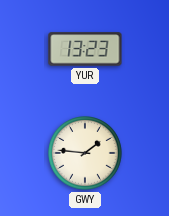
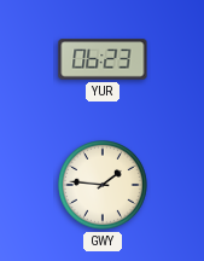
YUR: 13:23 -> 06:23 (103, 59)
